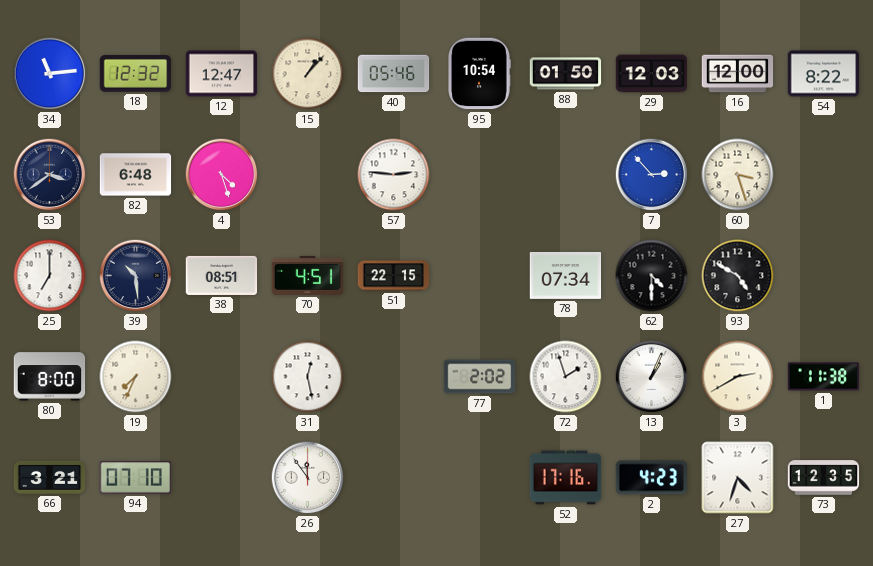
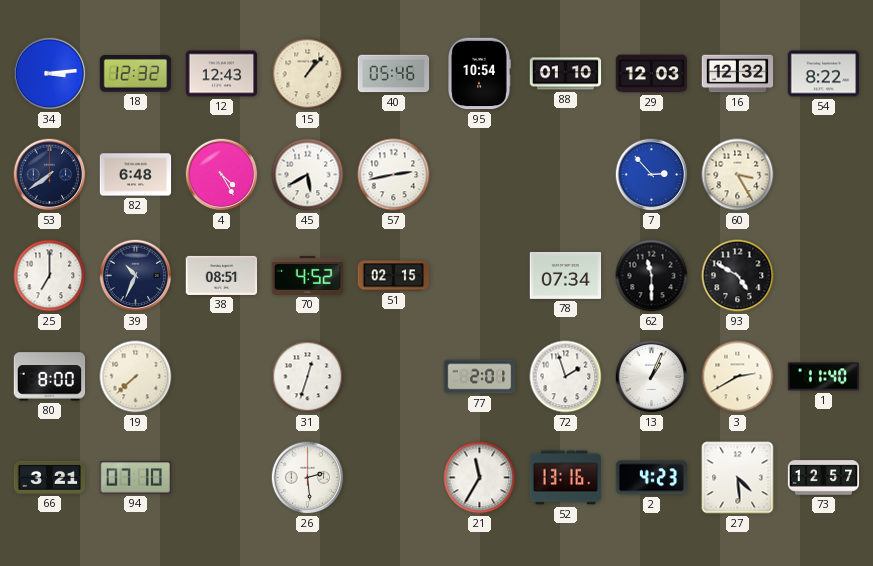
34: 11:14 -> 3:14 (50, 74)
12: 12:47 -> 12:43 (222, 74)
88: 01:50 -> 01:10 (566, 74)
16: 12:00 -> 12:32 (738, 74)
53: 3:39 -> 7:39 (50, 175)
4: 4:27 -> 4:25 (222, 175)
45: none -> 5:40 (308, 175)
57: 2:46 -> 2:43 (394, 175)
60: 3:27 -> 3:25 (738, 175)
39: 10:29 -> 10:34 (136, 276)
70: 4:51 -> 4:52 (308, 275)
51: 22:15 -> 02:15 (394, 276)
62: 4:30 -> 11:30 (652, 276)
19: 7:34 -> 7:38 (136, 377)
31: 12:28 -> 12:33 (308, 377)
77: 2:02 -> 2:01 (480, 377)
1: 11:38 -> 11:40 (824, 377)
26: 11:54 -> 2:29 (308, 478)
21: none -> 11:35 (480, 478)
52: 17:16 -> 13:16 (566, 478)
27: 4:33 -> 4:29 (738, 478)
73: 12:35 -> 12:57 (824, 478)
